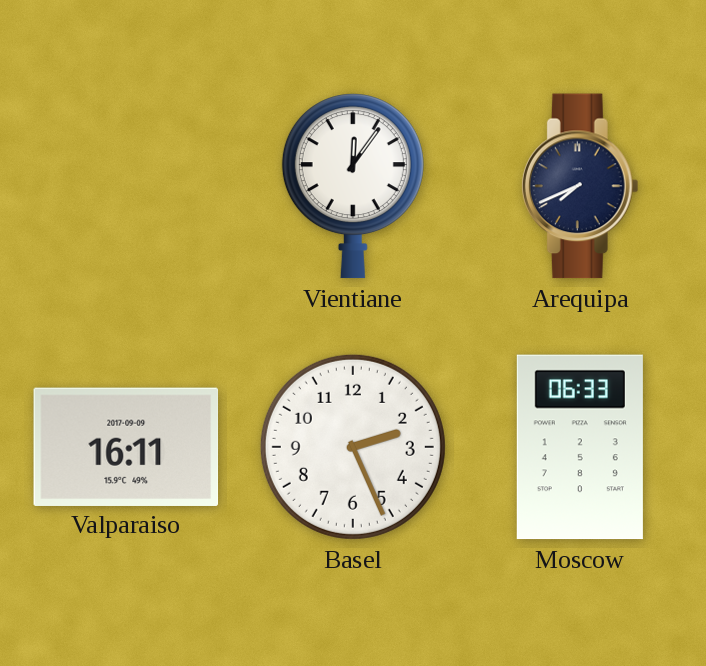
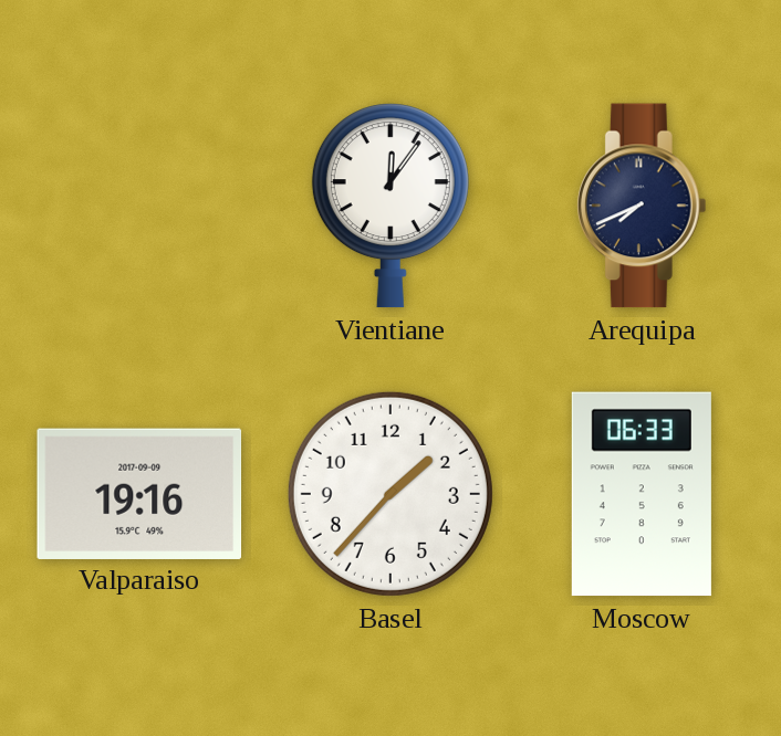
Valparaiso: 16:11 -> 19:16 (139, 493)
Basel: 2:26 -> 1:37 (390, 494)
